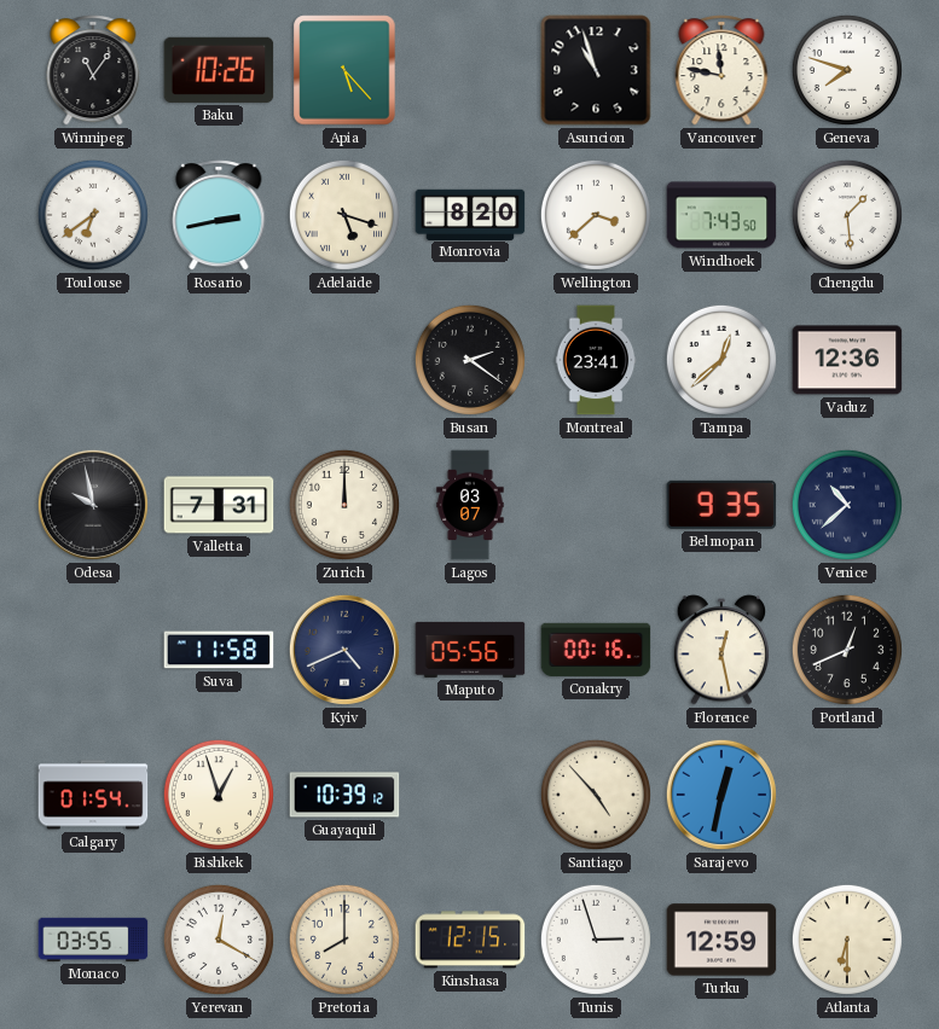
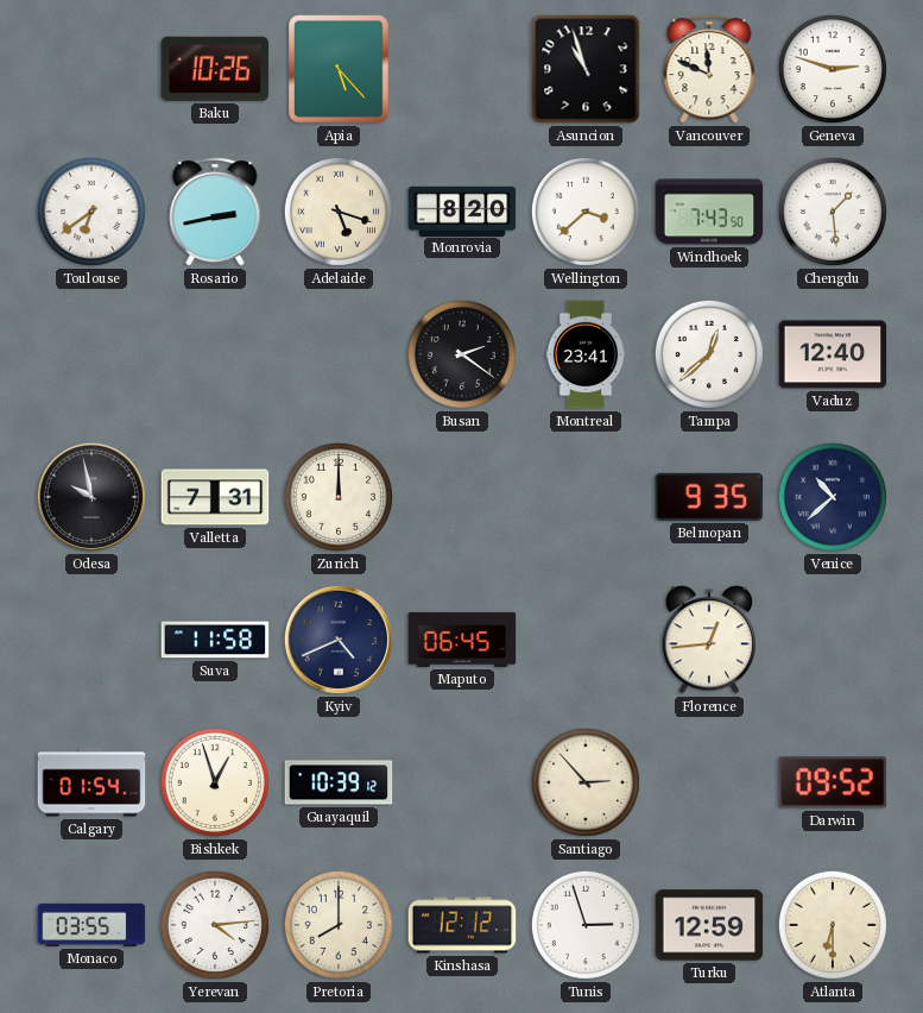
Winnipeg: 11:06 -> none (93, 70)
Vancouver: 11:47 -> 11:49 (709, 69)
Geneva: 7:48 -> 2:48 (833, 69)
Vaduz: 12:36 -> 12:40 (833, 354)
Lagos: 03:07 -> none (470, 505)
Maputo: 05:56 -> 06:45 (462, 640)
Conakry: 00:16 -> none (596, 650)
Florence: 12:28 -> 12:44 (709, 640)
Portland: 12:41 -> none (847, 650)
Santiago: 4:53 -> 2:53 (586, 782)
Sarajevo: 12:32 -> none (721, 795)
Darwin: none -> 09:52 (833, 782)
Yerevan: 12:20 -> 4:14 (215, 925)
Kinshasa: 12:15 -> 12:12 (462, 925)
